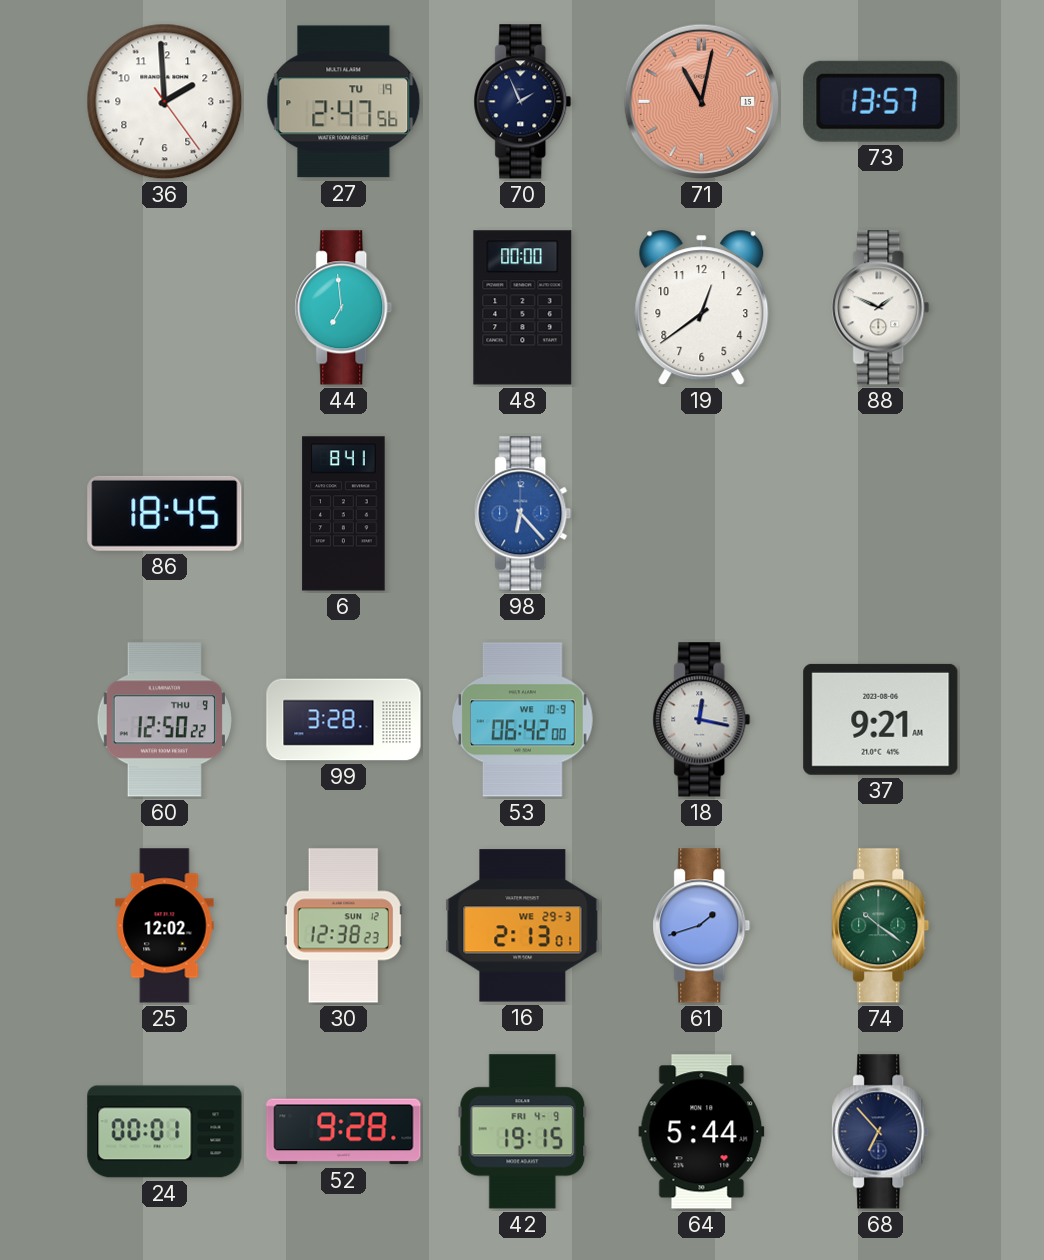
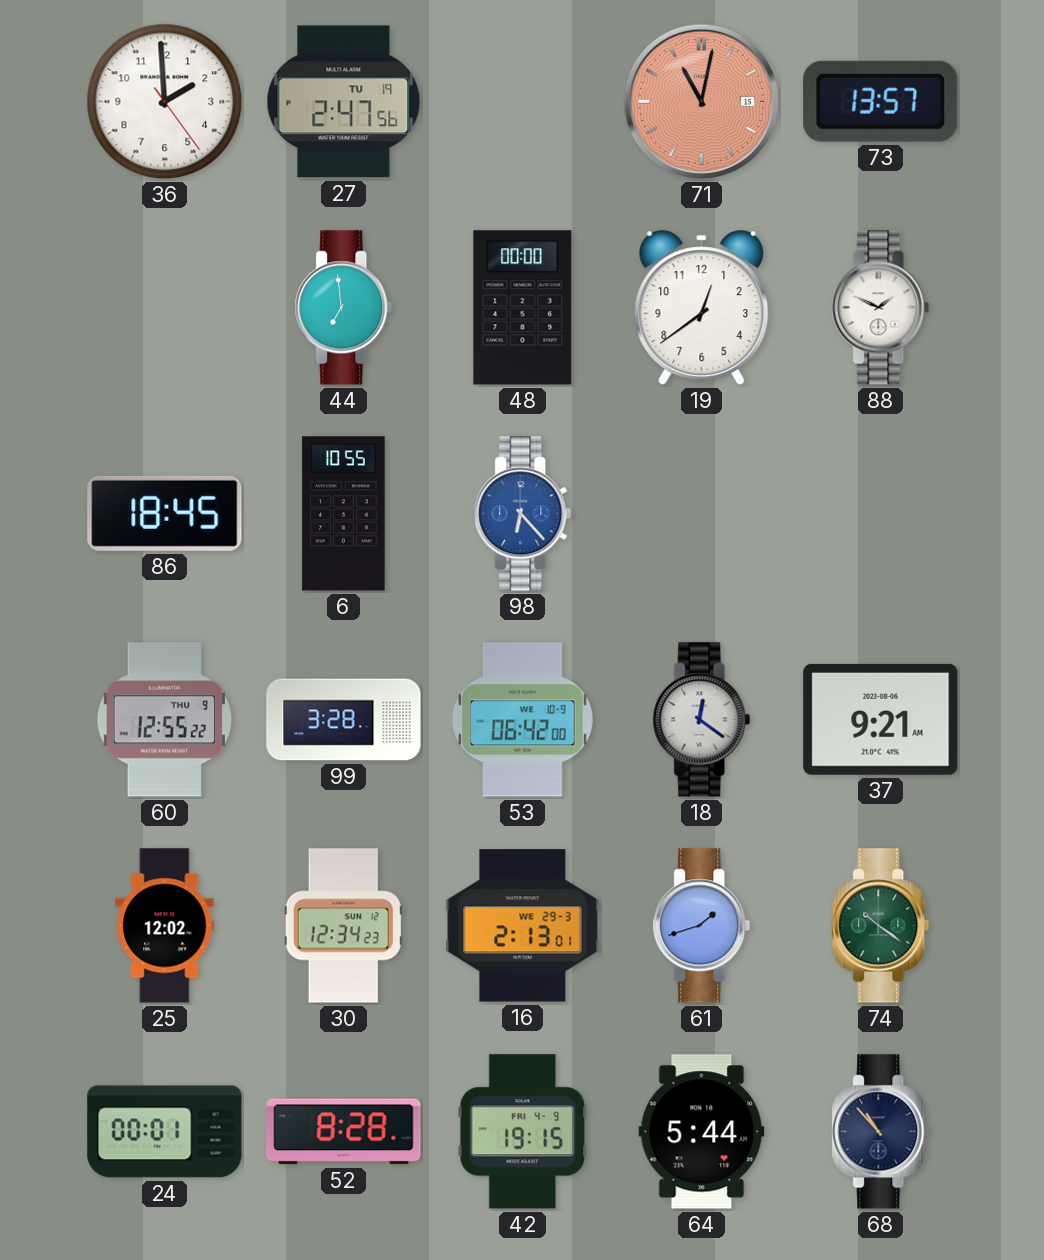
70: 1:56 -> none (523, 102)
6: 8:41 -> 10:55 (344, 514)
60: 12:50 -> 12:55 (164, 720)
18: 12:17 -> 12:21 (702, 720)
30: 12:38 -> 12:34 (343, 926)
52: 9:28 -> 8:28 (344, 1132)
68: 6:53 -> 10:53 (881, 1132)
